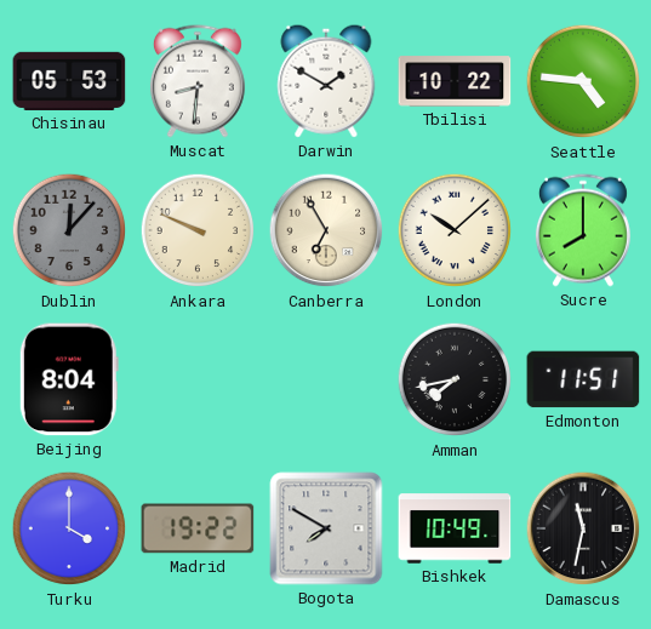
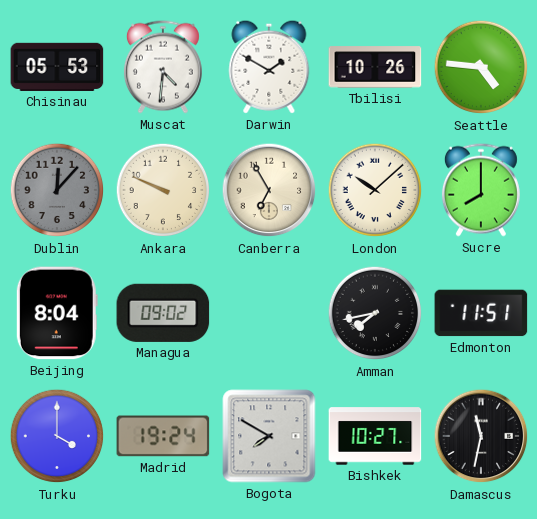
Muscat: 8:31 -> 4:31 (163, 67)
Tbilisi: 10:22 -> 10:26 (375, 67)
Managua: none -> 09:02 (163, 313)
Madrid: 19:22 -> 19:24 (163, 436)
Bishkek: 10:49 -> 10:27 (375, 436)
